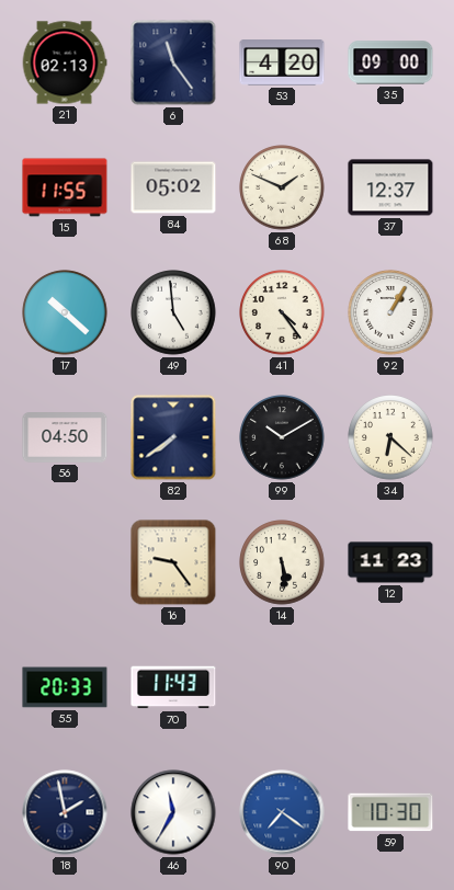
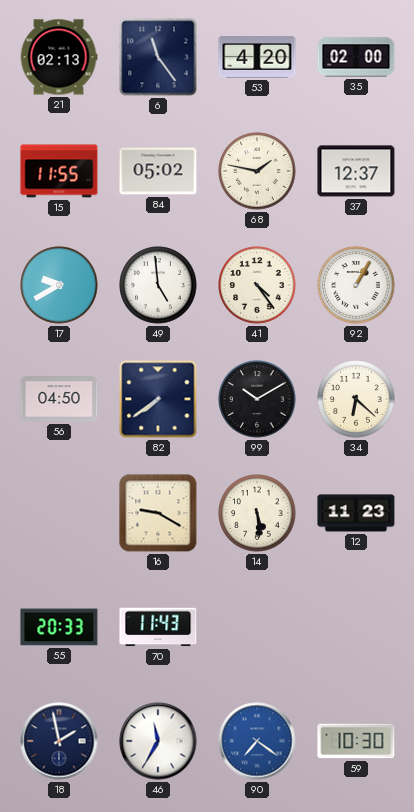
35: 09:00 -> 02:00 (356, 57)
68: 1:49 -> 1:47 (257, 171)
17: 10:22 -> 9:40 (59, 285)
16: 9:24 -> 9:20 (158, 513)
